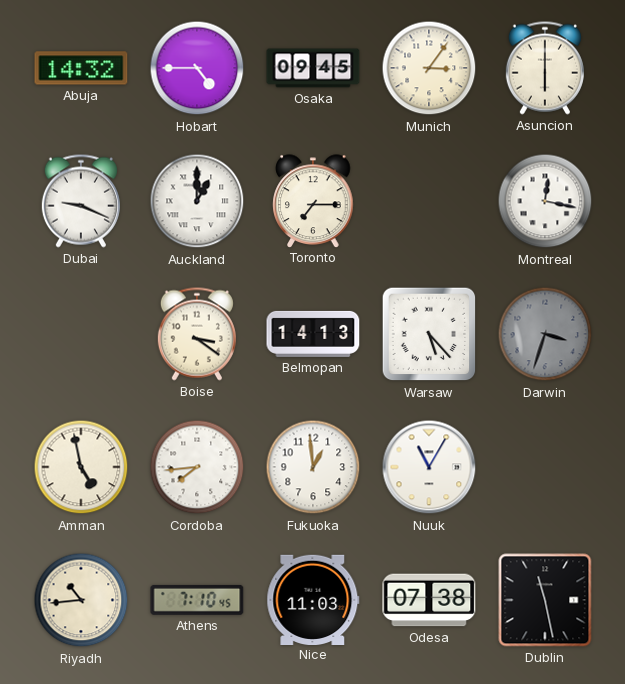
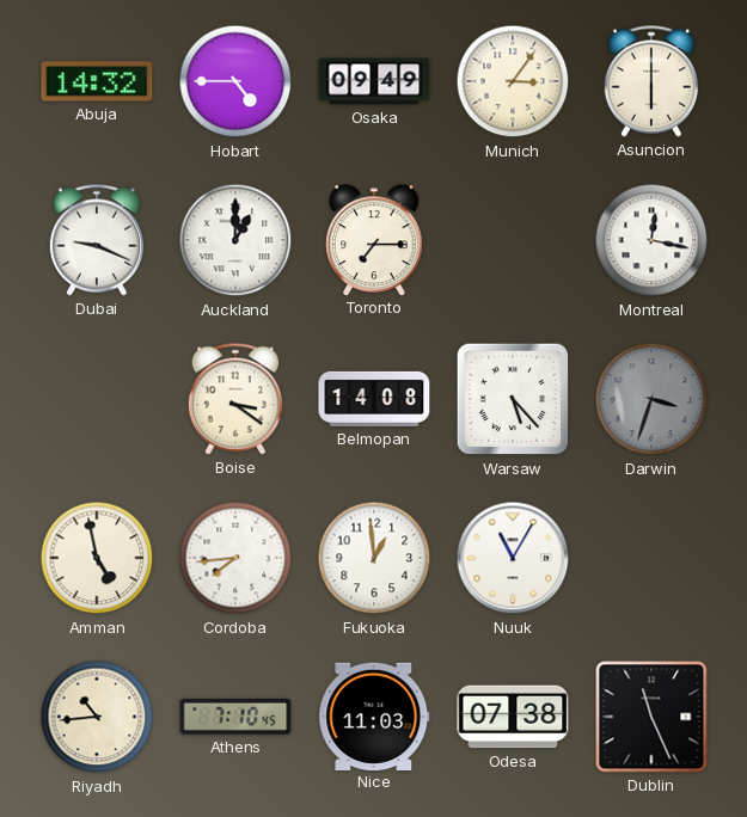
Osaka: 09:45 -> 09:49 (374, 81)
Belmopan: 14:13 -> 14:08 (374, 399)
Dublin: 11:28 -> 11:26 (651, 717)
